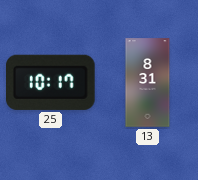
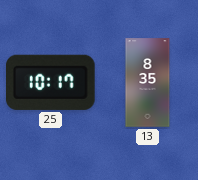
13: 8:31 -> 8:35 (148, 83)
